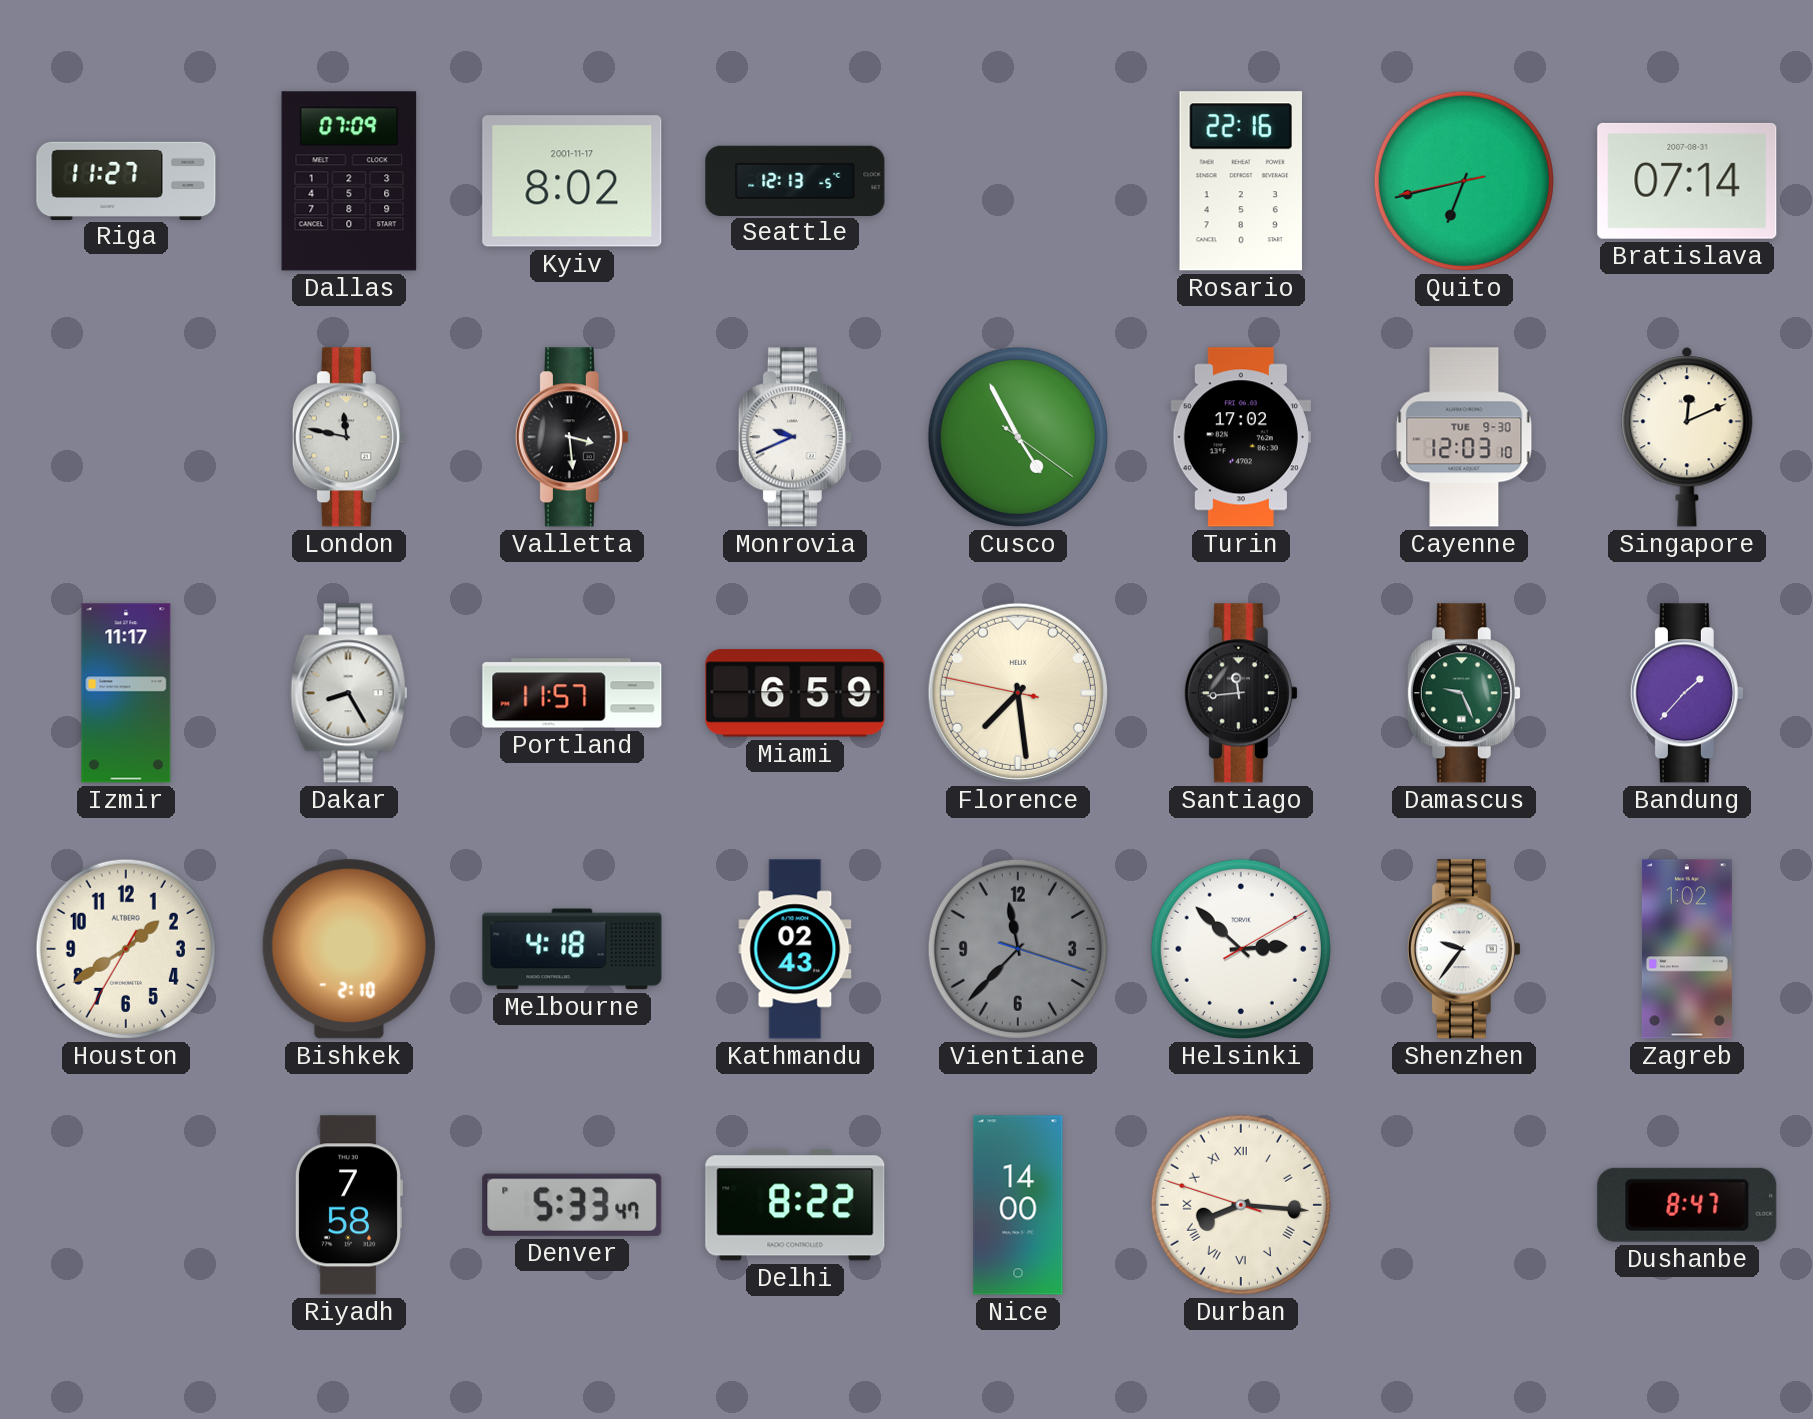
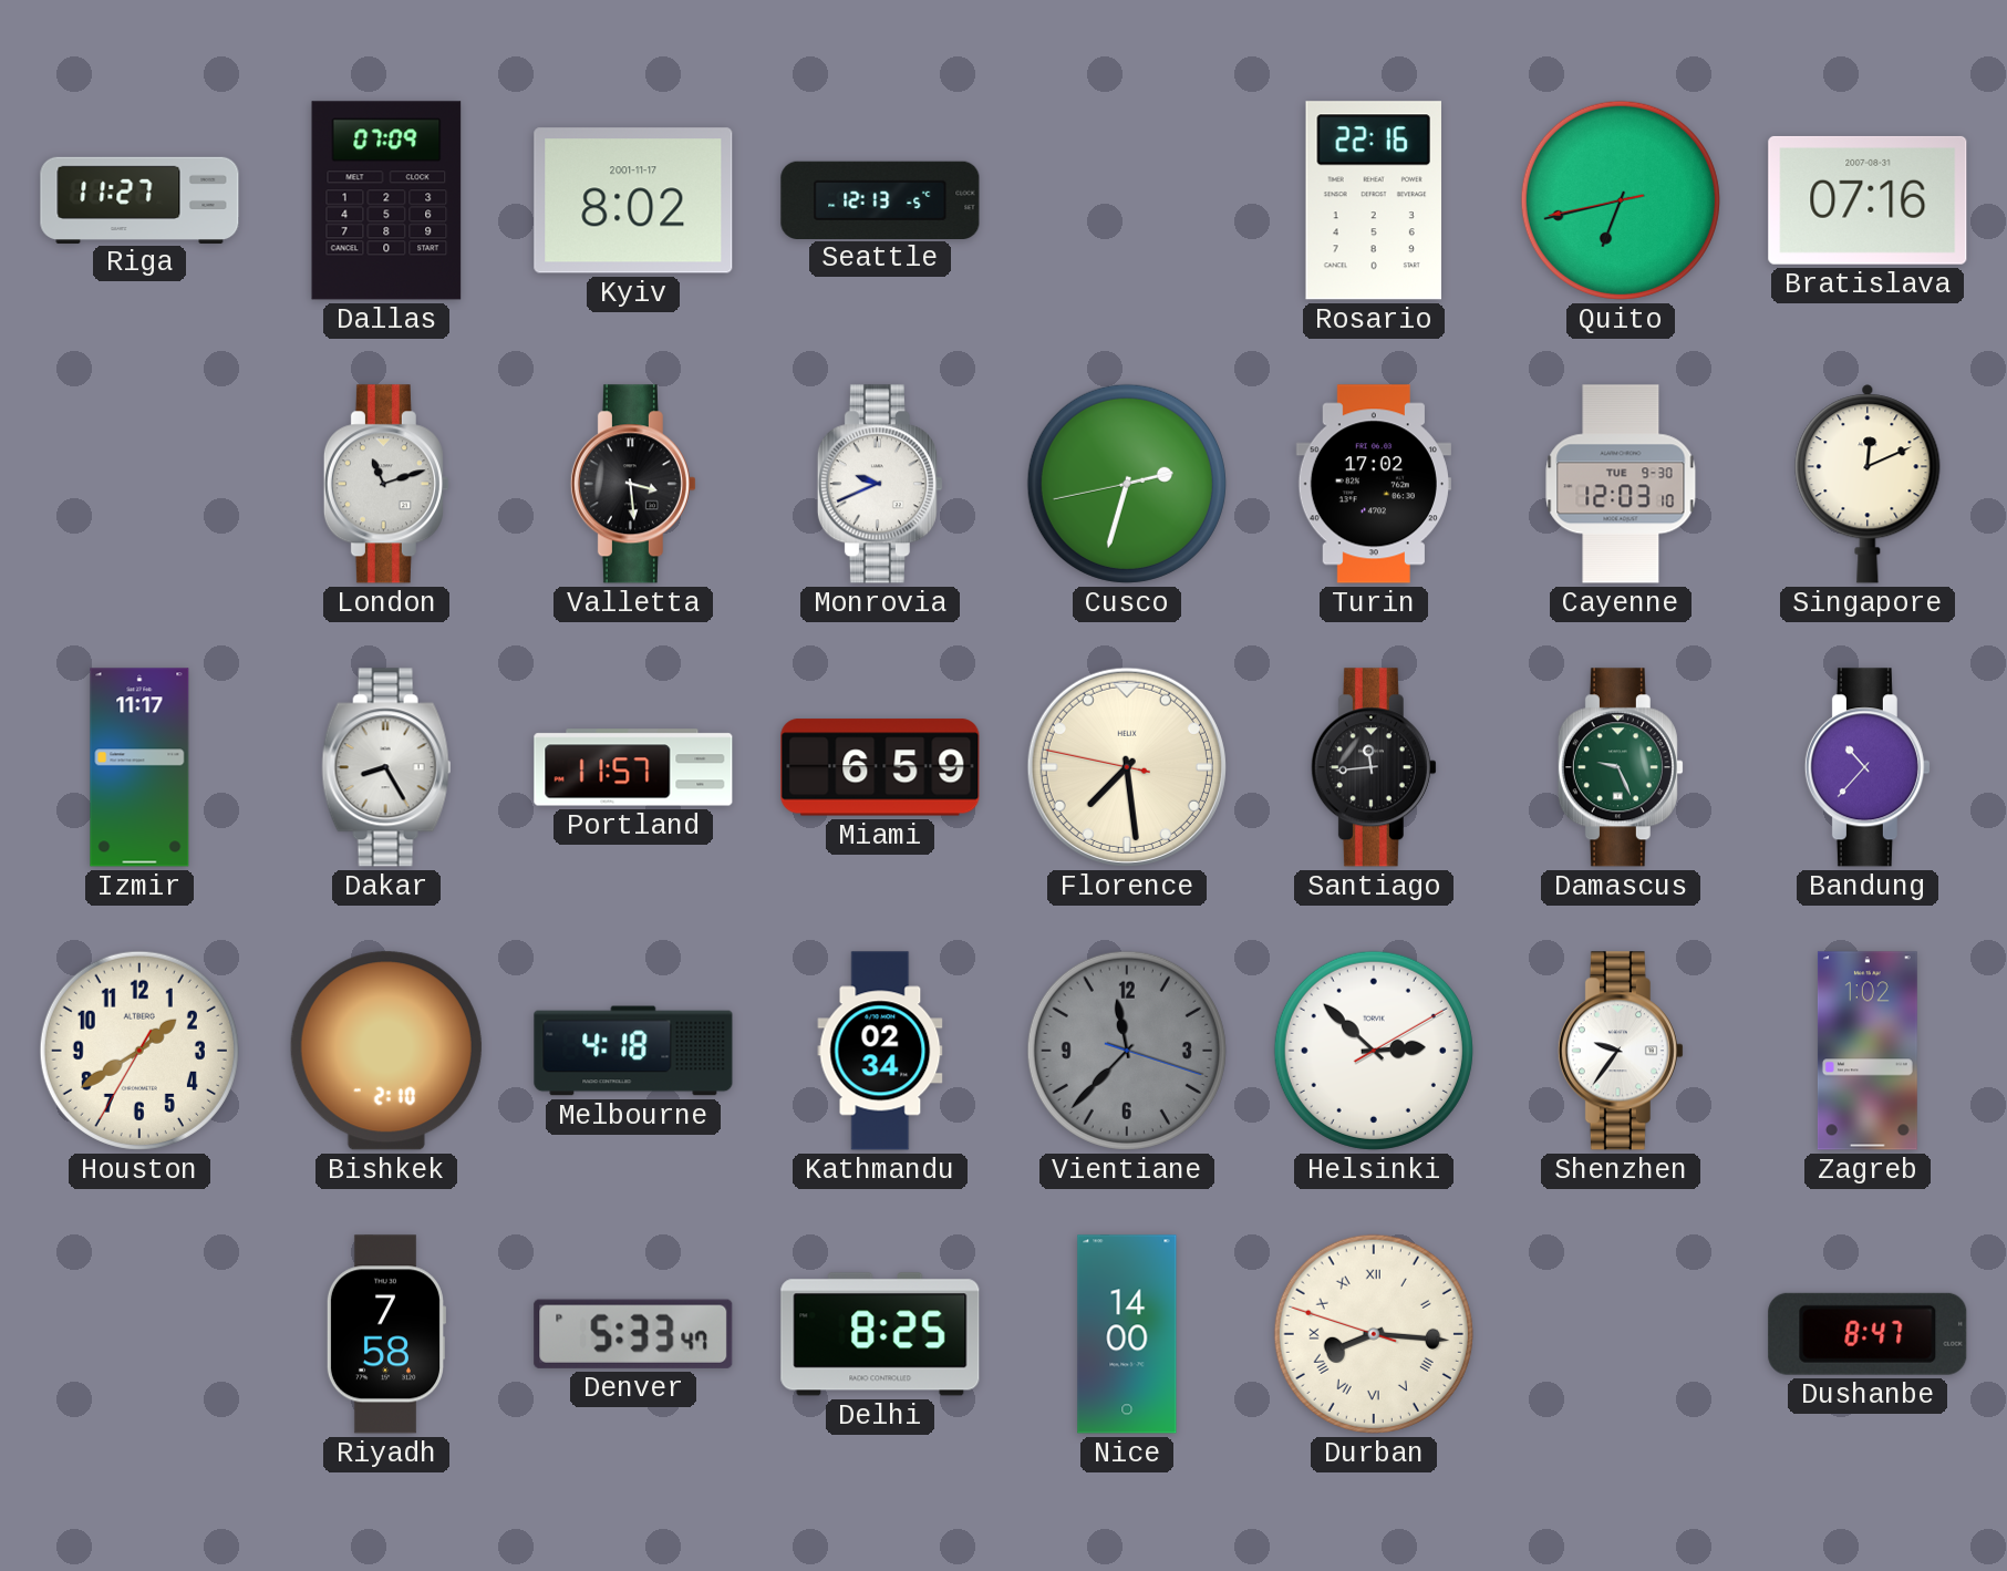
Bratislava: 07:14 -> 07:16 (1868, 200)
London: 11:47 -> 11:12 (386, 484)
Cusco: 4:55 -> 2:32 (1127, 484)
Bandung: 1:37 -> 10:37 (1868, 767)
Kathmandu: 02:43 -> 02:34 (880, 1051)
Delhi: 8:22 -> 8:25 (880, 1334)
